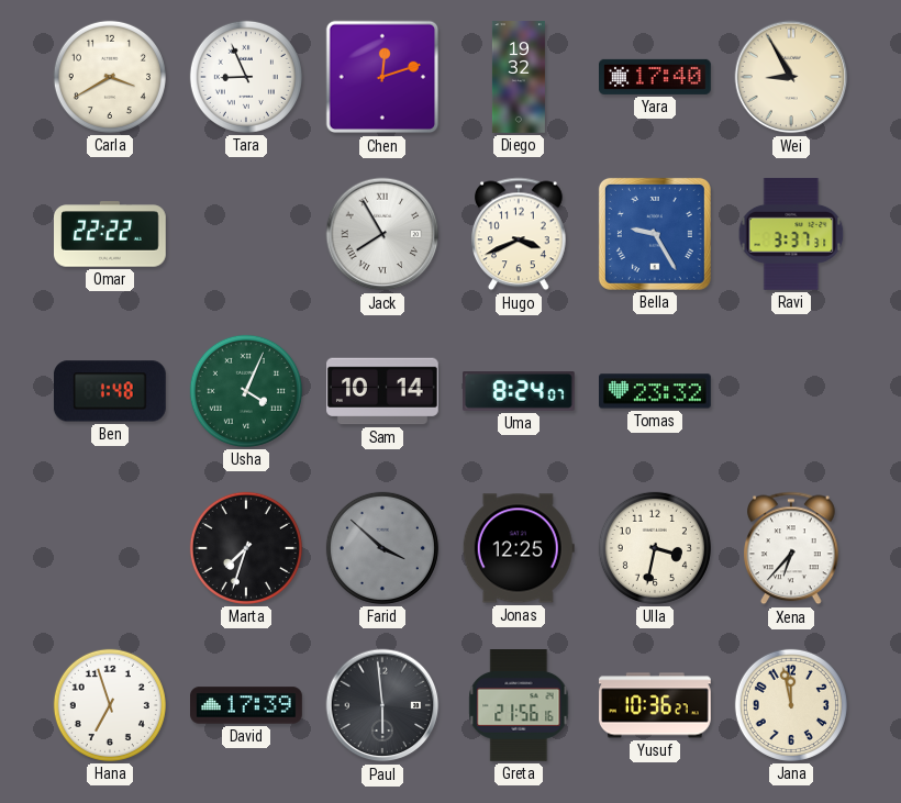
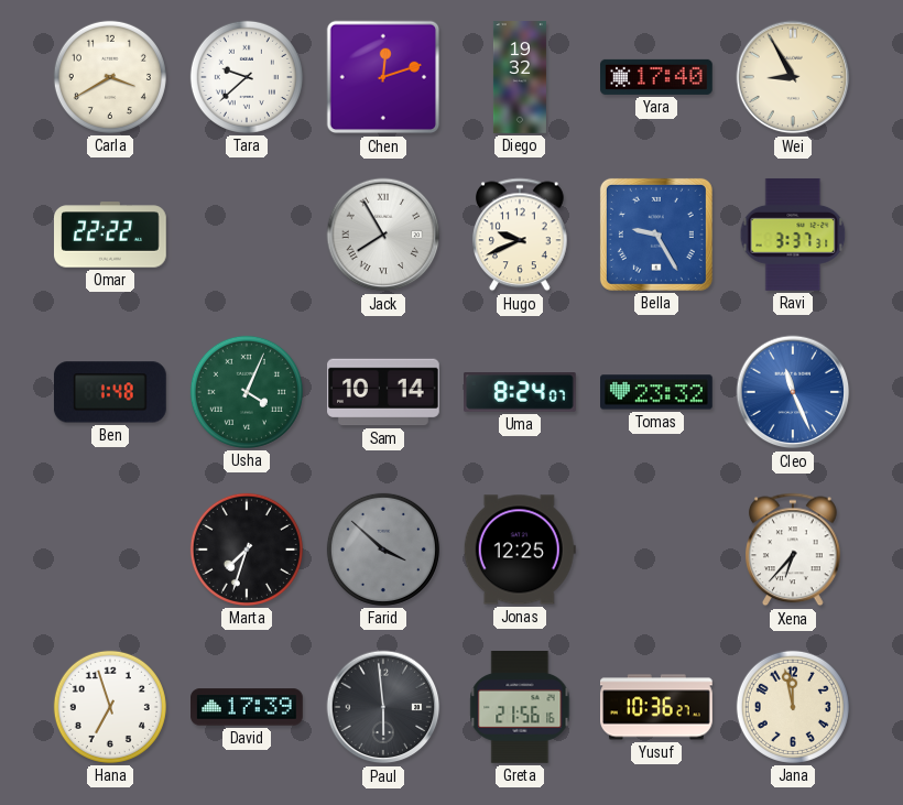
Tara: 8:56 -> 9:38 (247, 77)
Hugo: 3:41 -> 9:41 (521, 235)
Cleo: none -> 11:26 (793, 392)
Ulla: 3:32 -> none (655, 548)
